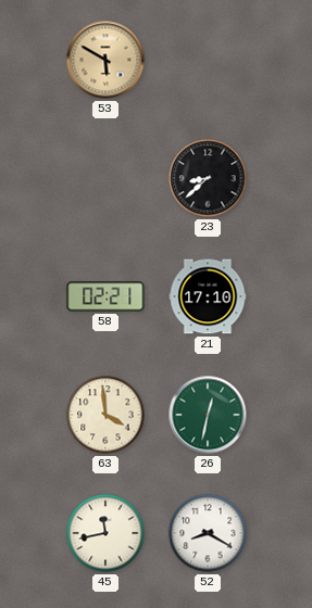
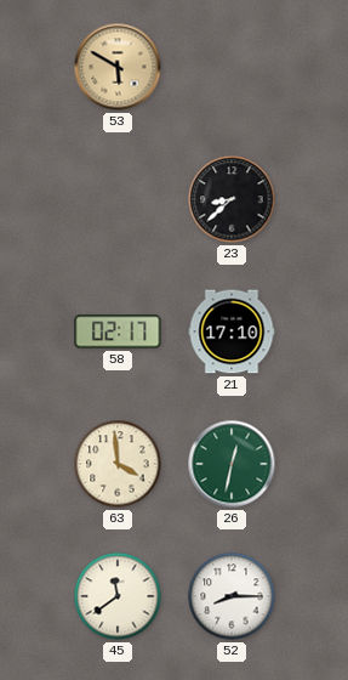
58: 02:21 -> 02:17 (118, 331)
45: 11:43 -> 11:39 (118, 596)
52: 8:20 -> 8:15 (232, 596)
